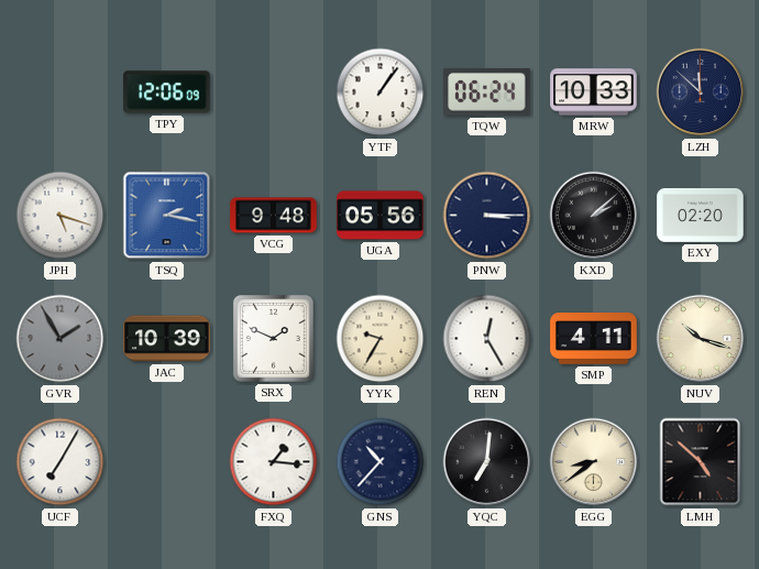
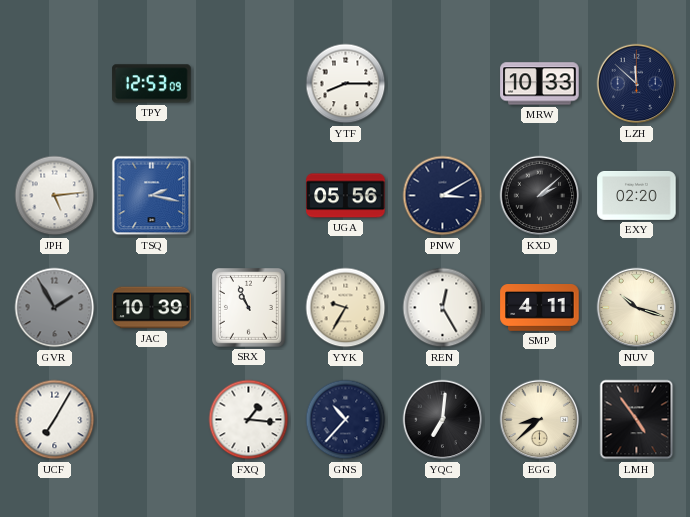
TPY: 12:06 -> 12:53 (152, 84)
YTF: 1:06 -> 8:15 (346, 84)
TQW: 06:24 -> none (487, 92)
JPH: 5:18 -> 5:14 (55, 196)
VCG: 9:48 -> none (274, 216)
PNW: 3:15 -> 3:10 (443, 196)
SRX: 1:49 -> 10:56 (248, 308)
EGG: 8:39 -> 8:38 (540, 420)
LMH: 4:52 -> 4:54 (637, 420)
